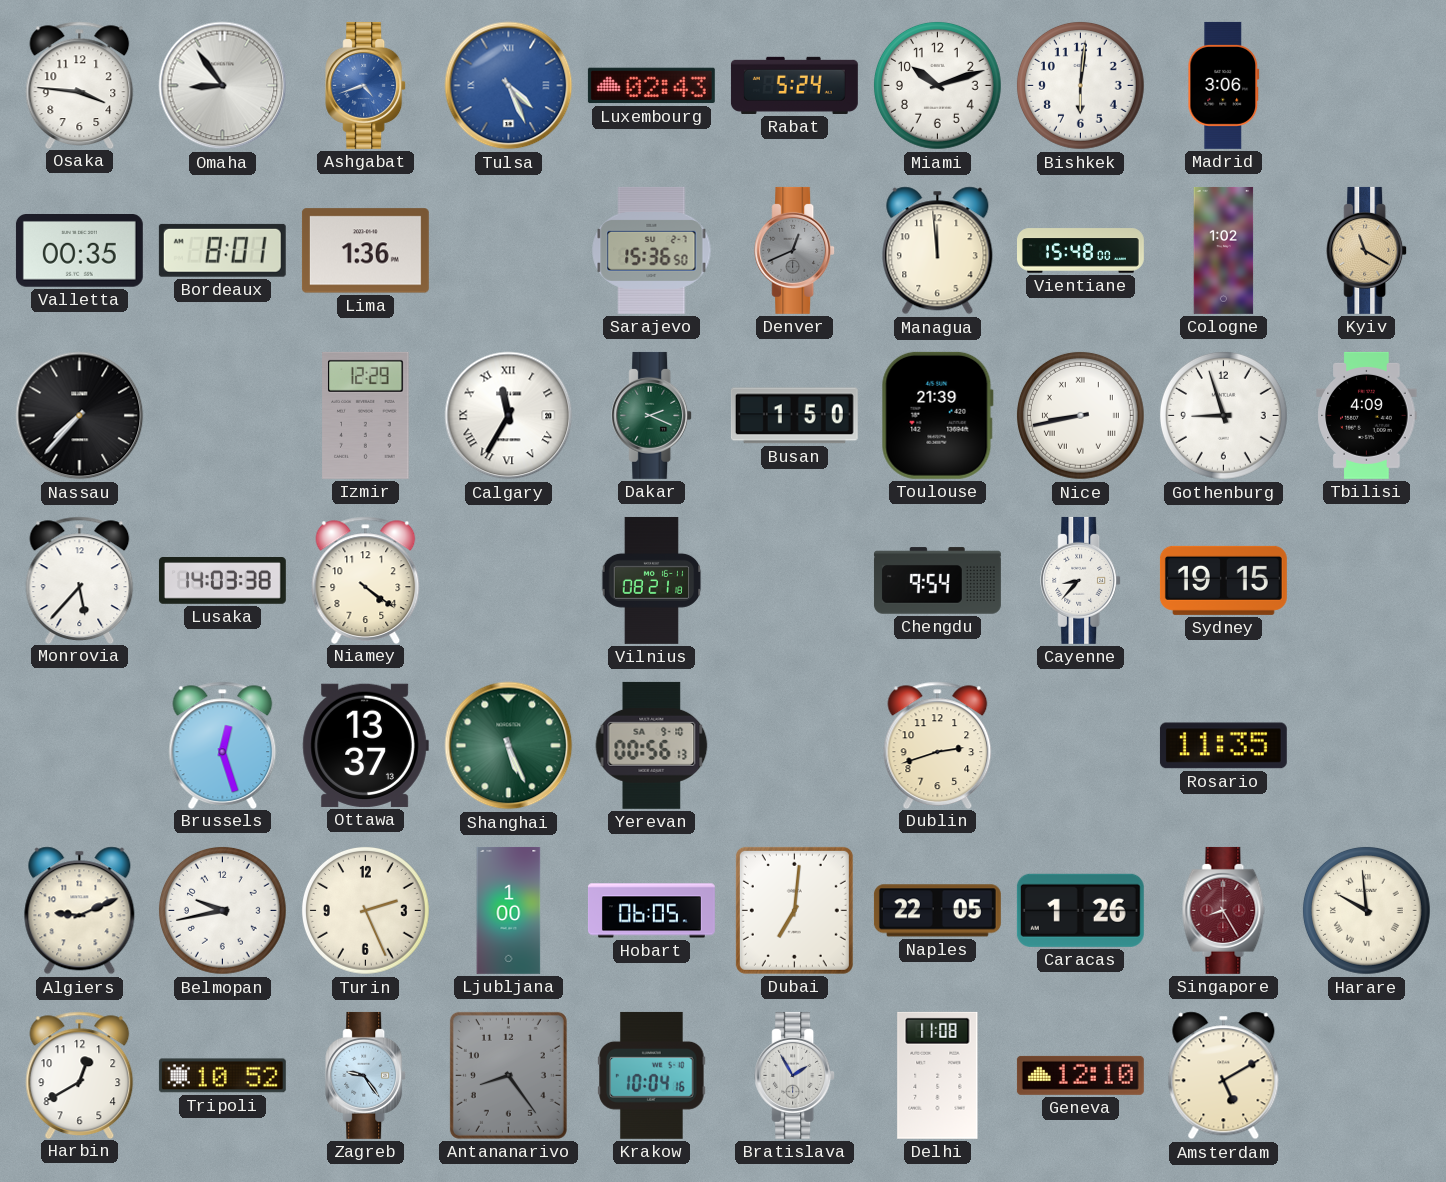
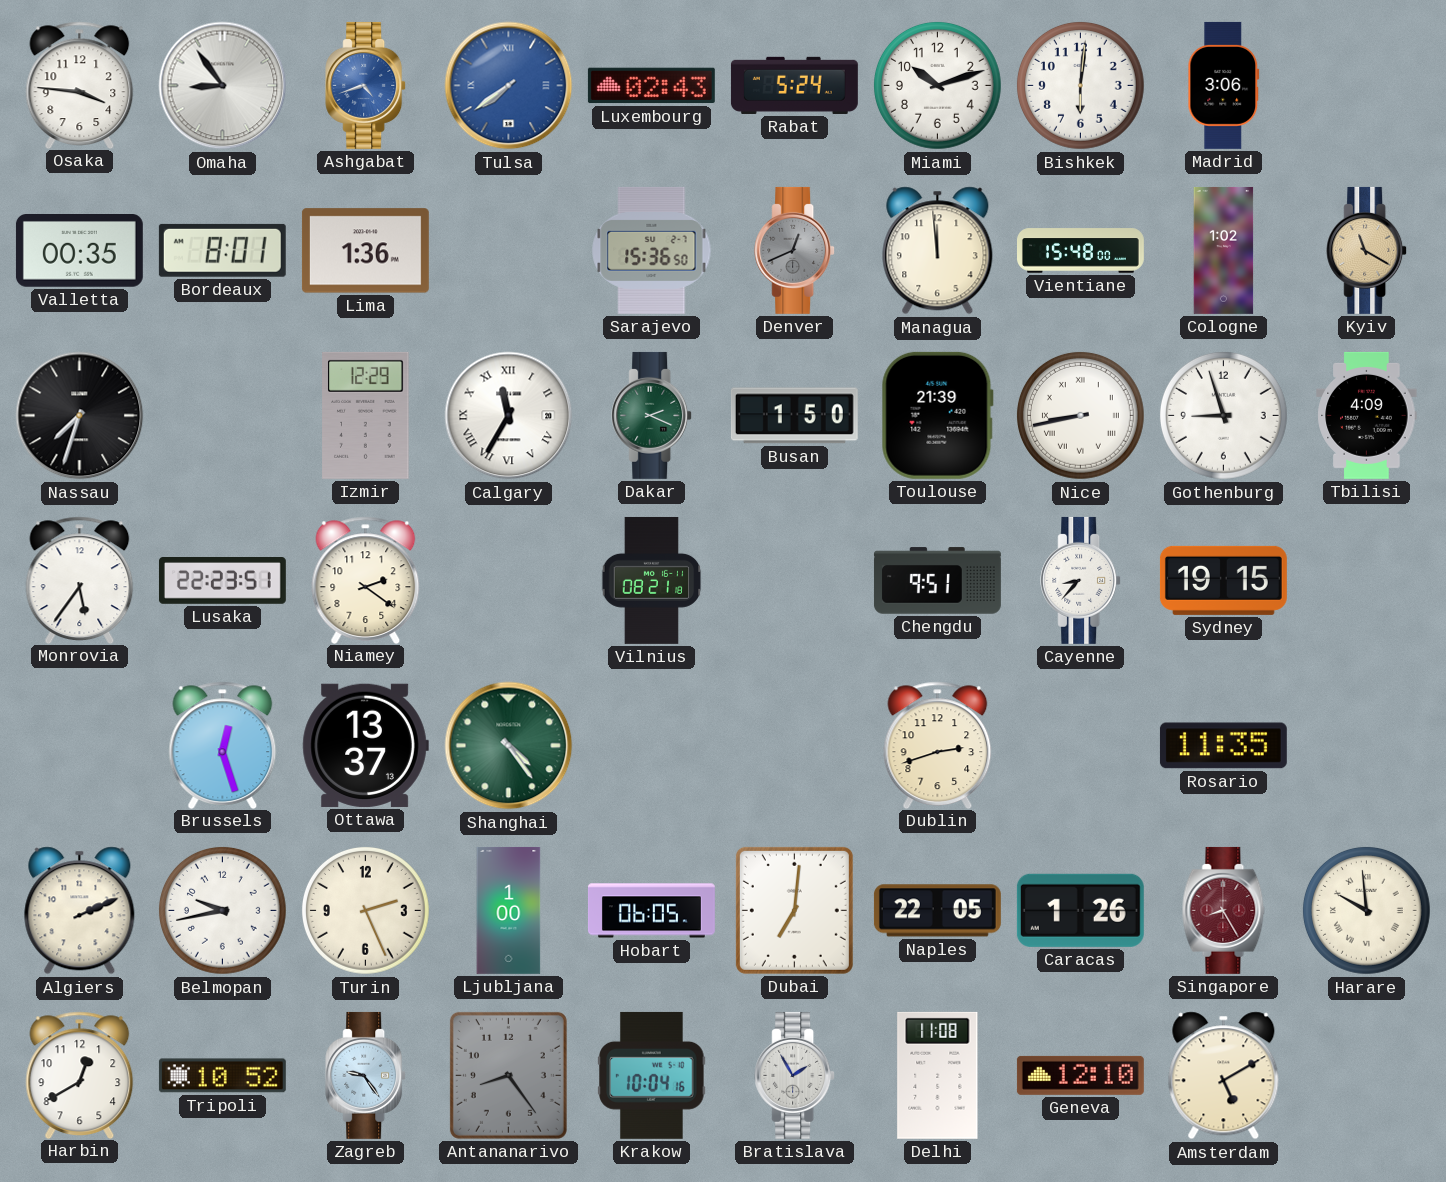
Tulsa: 4:26 -> 7:39 (509, 86)
Nassau: 7:37 -> 7:33 (80, 416)
Monrovia: 5:37 -> 5:36 (80, 580)
Lusaka: 14:03 -> 22:23 (222, 581)
Niamey: 4:21 -> 2:21 (366, 580)
Chengdu: 9:54 -> 9:51 (937, 581)
Shanghai: 5:26 -> 4:24 (509, 746)
Yerevan: 00:56 -> none (652, 745)
Algiers: 9:11 -> 2:11 (80, 911)
